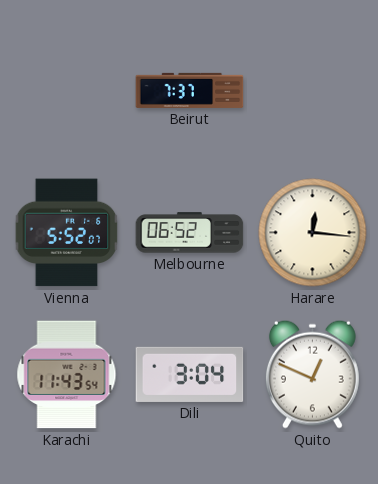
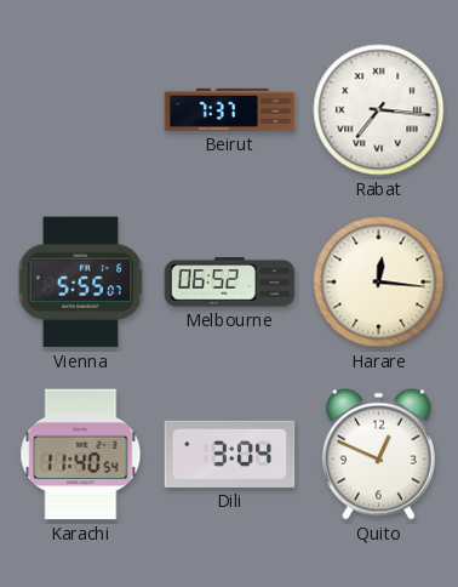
Rabat: none -> 7:16 (379, 110)
Vienna: 5:52 -> 5:55 (81, 283)
Karachi: 11:43 -> 11:40 (81, 455)
